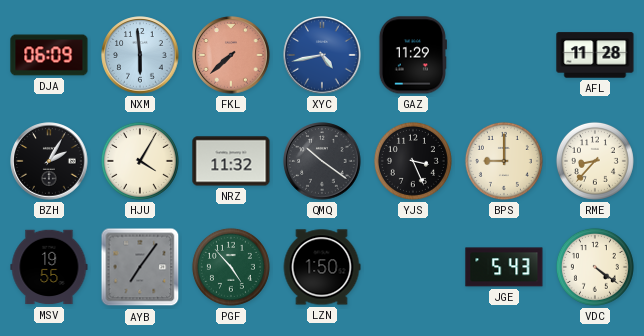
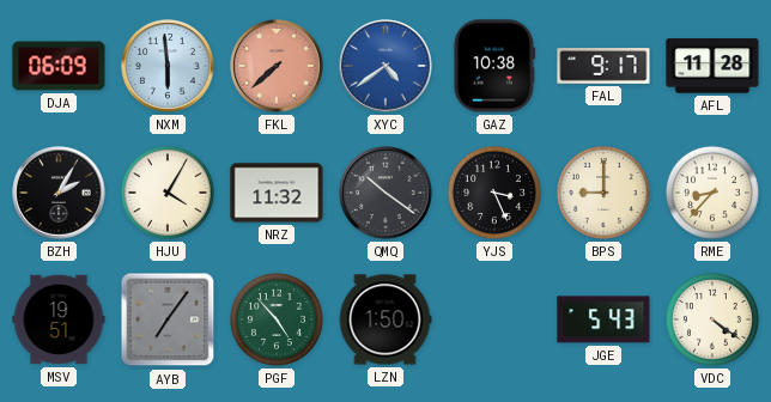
XYC: 4:43 -> 4:39 (385, 66)
GAZ: 11:29 -> 10:38 (494, 66)
FAL: none -> 9:17 (603, 66)
MSV: 19:55 -> 19:51 (59, 319)
